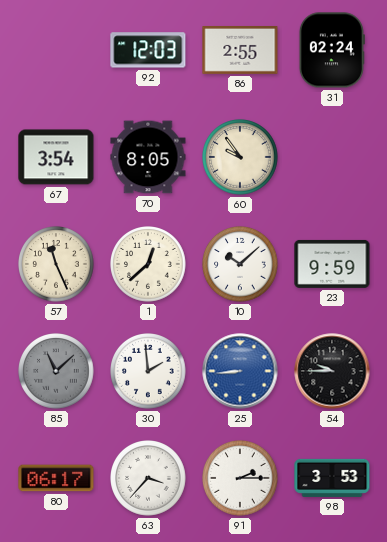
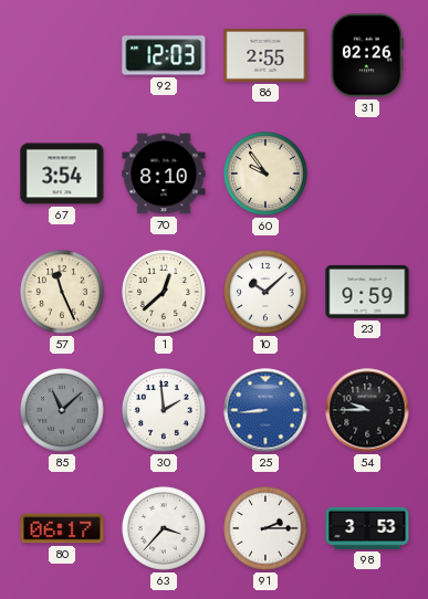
31: 02:24 -> 02:26 (367, 55)
70: 8:05 -> 8:10 (164, 174)
